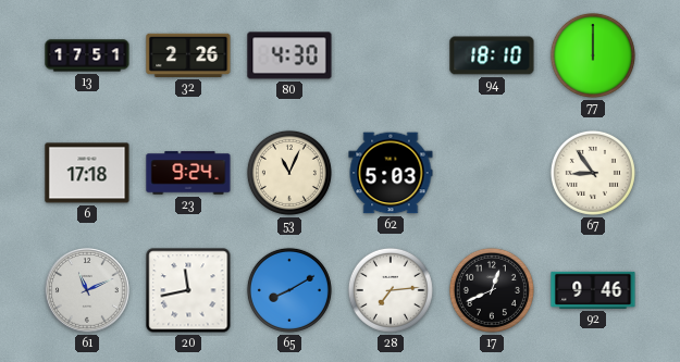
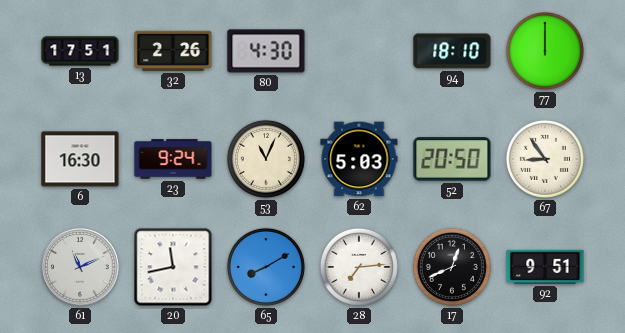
6: 17:18 -> 16:30 (80, 159)
52: none -> 20:50 (452, 159)
92: 9:46 -> 9:51 (545, 267)
